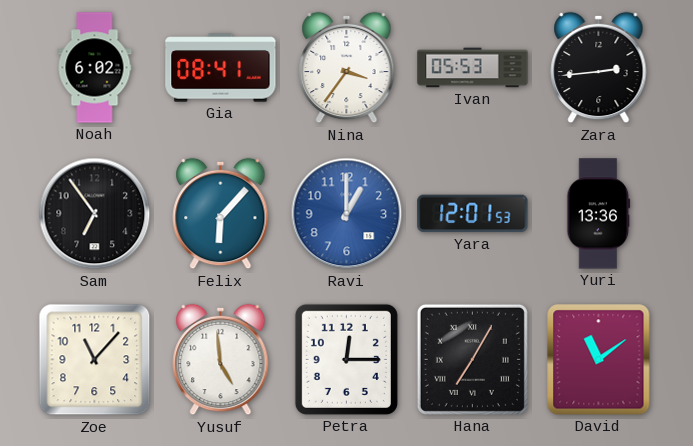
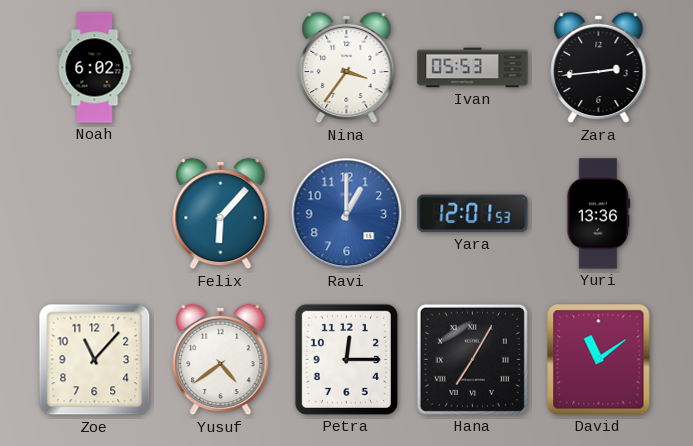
Gia: 08:41 -> none (221, 68)
Sam: 6:54 -> none (95, 214)
Yusuf: 4:59 -> 4:39 (221, 360)
